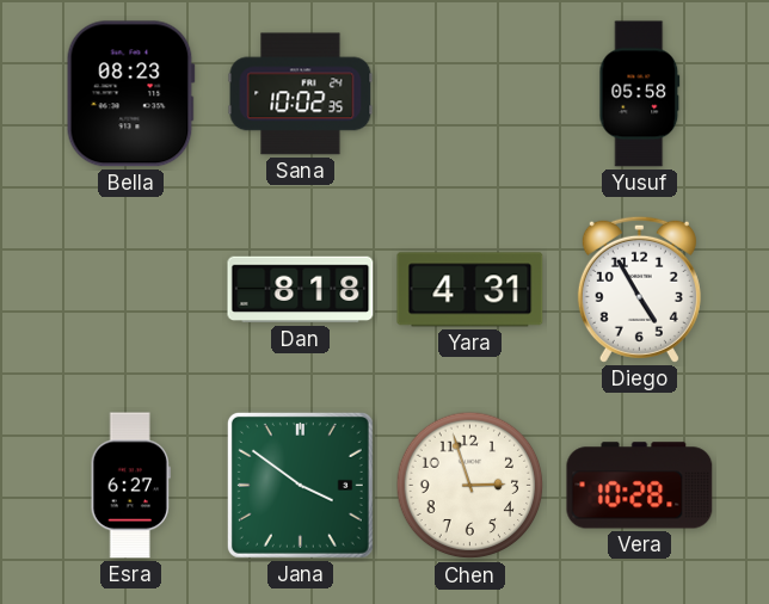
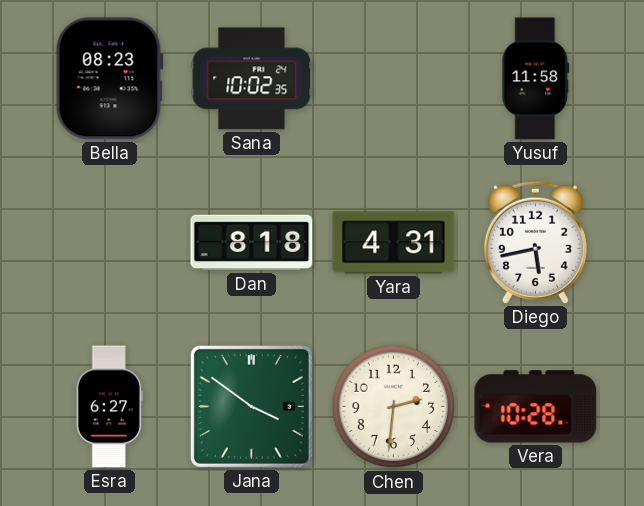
Yusuf: 05:58 -> 11:58 (536, 79)
Diego: 4:55 -> 5:43 (535, 242)
Chen: 2:57 -> 2:31 (394, 407)
